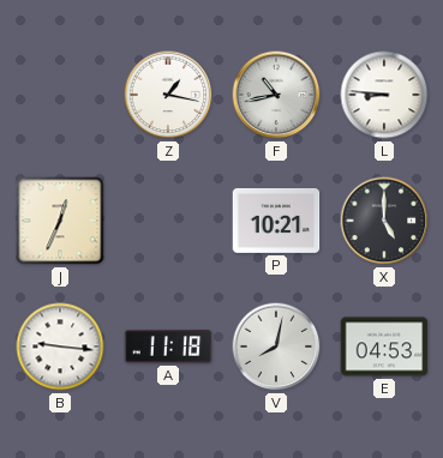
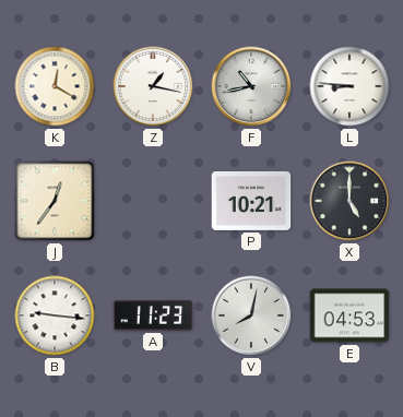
K: none -> 12:20 (55, 86)
J: 12:34 -> 12:36 (55, 201)
A: 11:18 -> 11:23 (153, 315)
